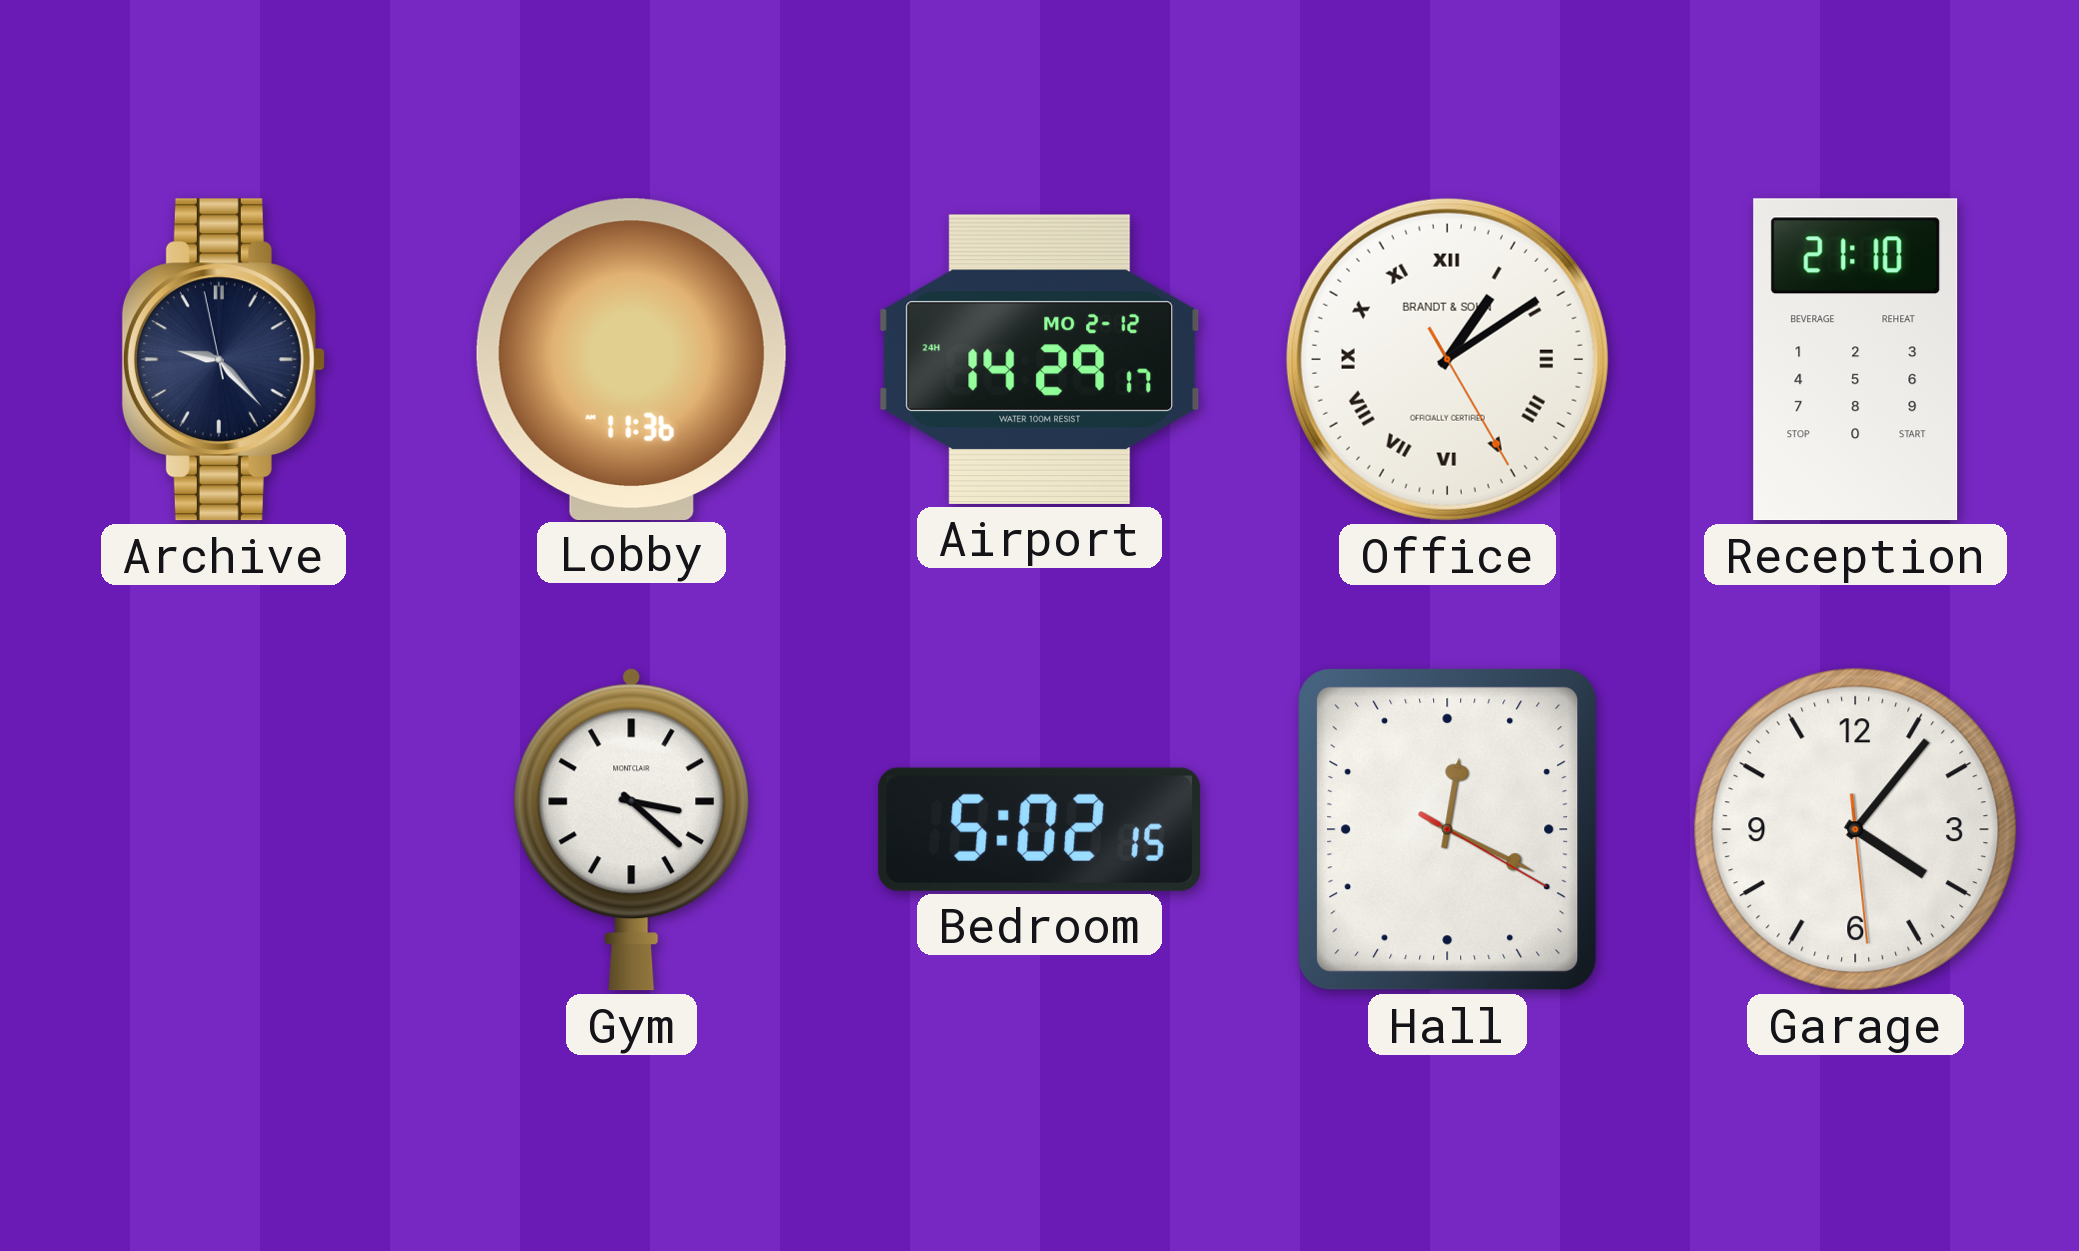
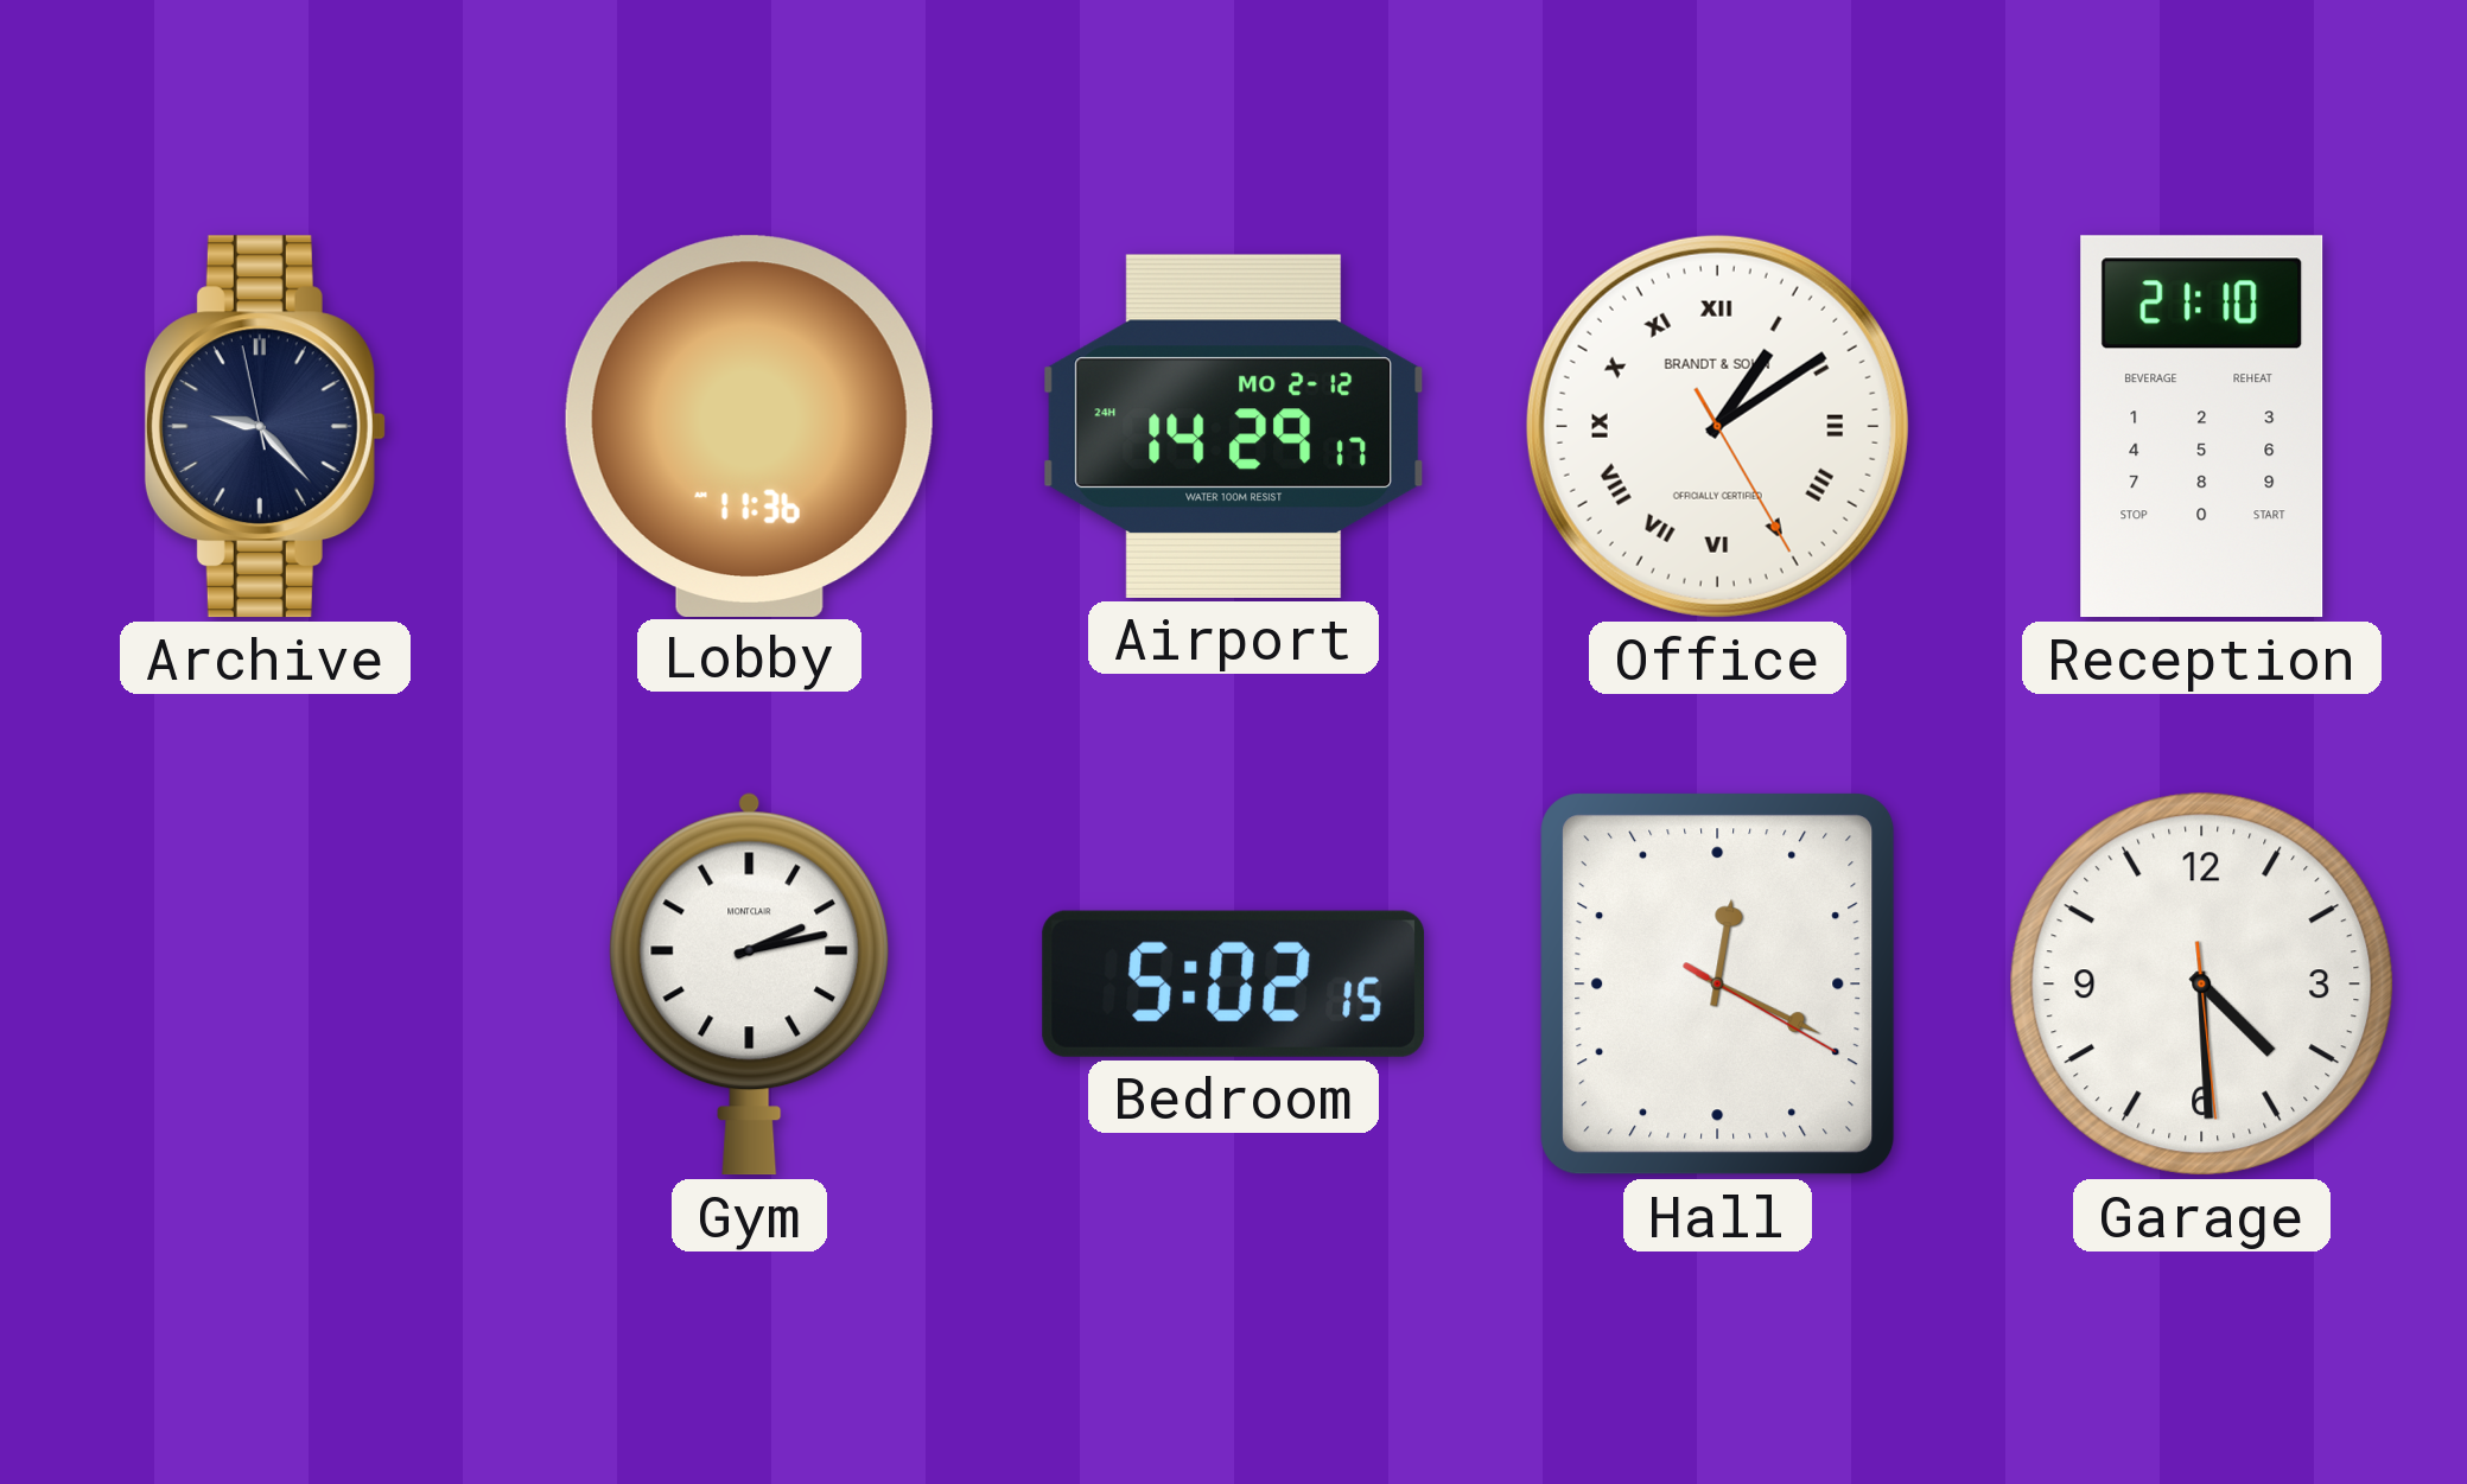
Gym: 3:22 -> 2:13 (750, 983)
Garage: 4:06 -> 4:29 (2202, 985)
